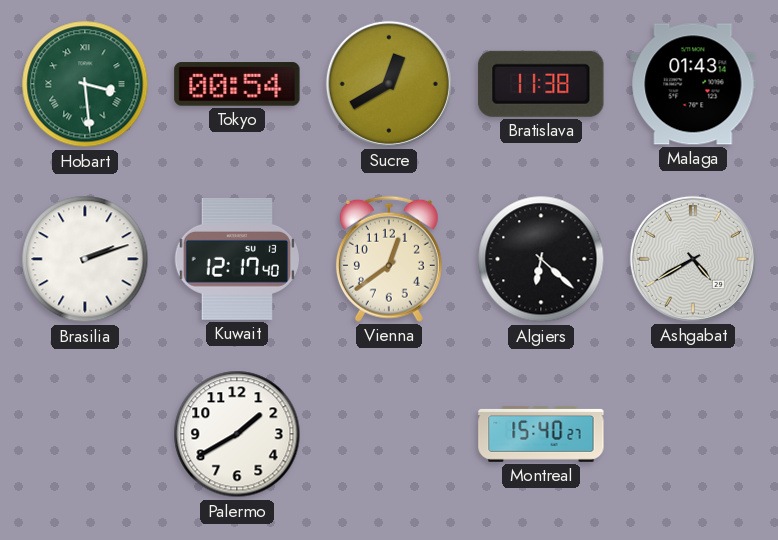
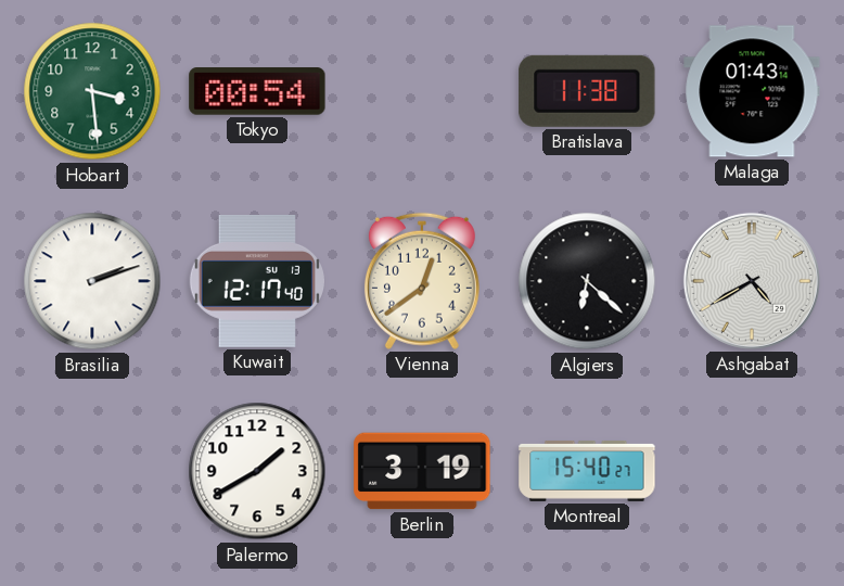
Hobart numerals: Roman -> Arabic (92, 91)
Sucre: 12:40 -> none (389, 84)
Berlin: none -> 3:19 (422, 471)
